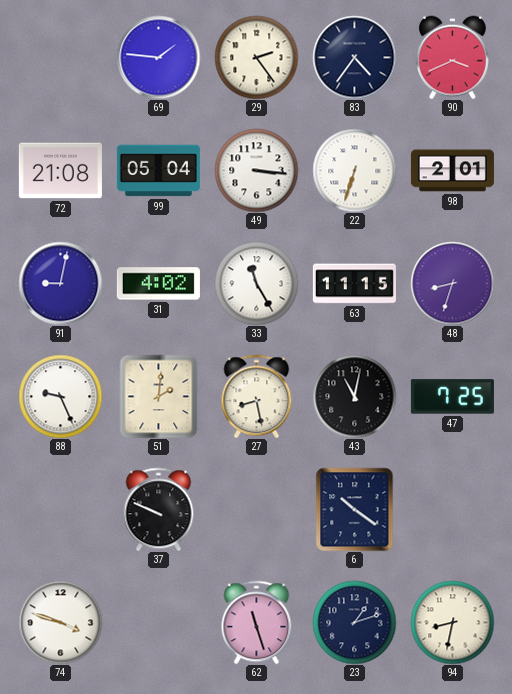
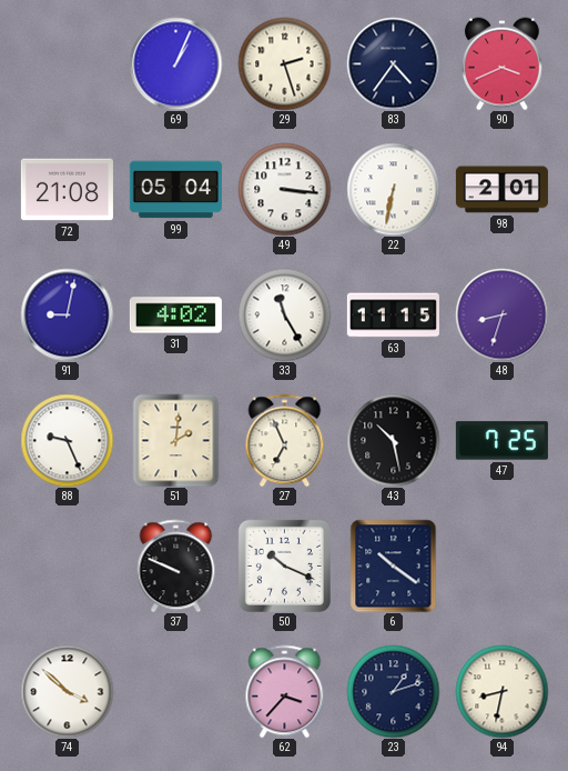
69: 1:46 -> 1:04 (175, 63)
29: 2:24 -> 2:27 (284, 63)
22: 6:33 -> 6:32 (393, 189)
27: 8:28 -> 6:56 (285, 440)
43: 11:02 -> 10:28 (393, 440)
50: none -> 10:19 (284, 565)
74: 3:48 -> 3:52 (67, 691)
62: 11:27 -> 3:37 (285, 691)
